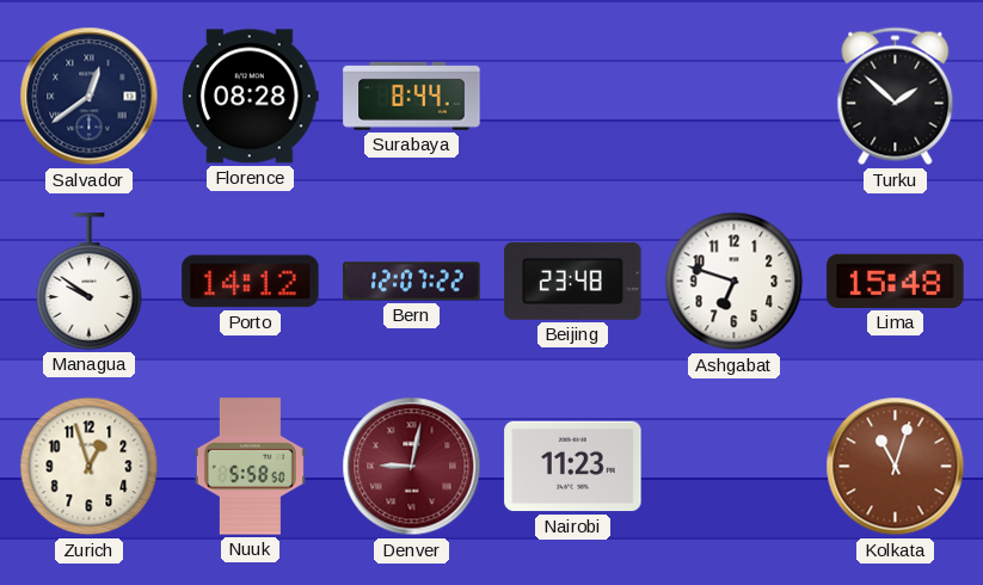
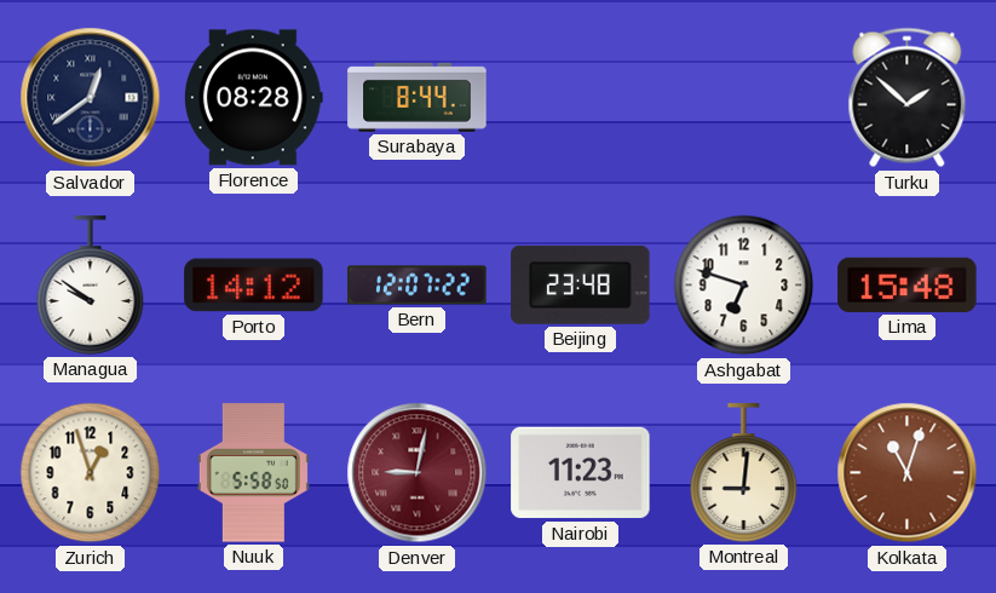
Montreal: none -> 9:01 (744, 473)
